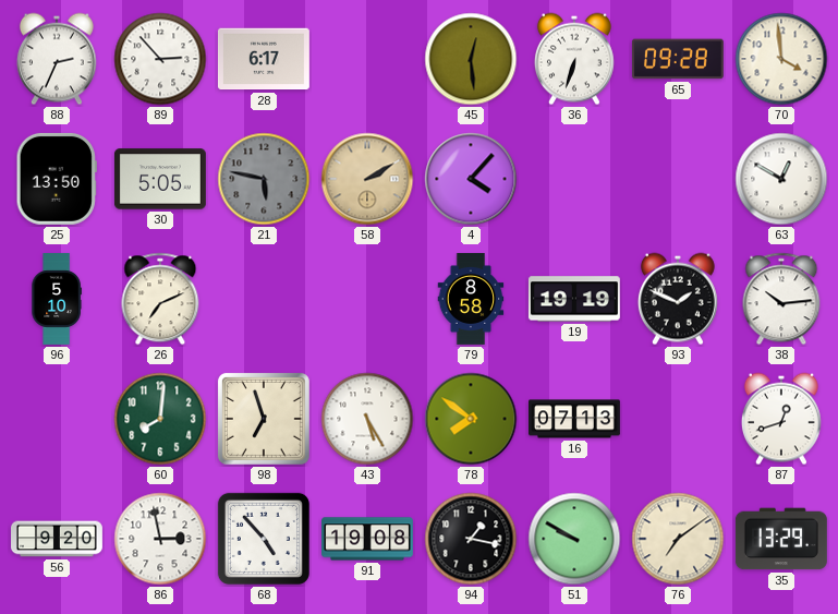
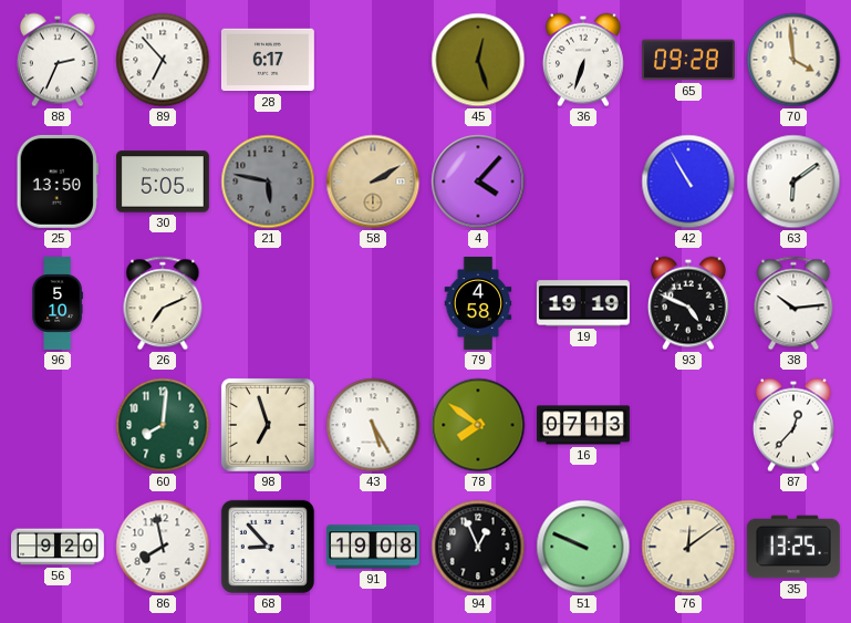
89: 2:53 -> 6:53 (163, 60)
45: 12:29 -> 12:27 (478, 60)
42: none -> 10:55 (688, 181)
63: 12:50 -> 6:09 (793, 181)
79: 8:58 -> 4:58 (478, 304)
93: 1:49 -> 4:49 (688, 303)
87: 12:42 -> 12:37 (793, 425)
86: 2:58 -> 7:58 (163, 547)
68: 4:53 -> 8:53 (268, 547)
94: 1:17 -> 12:56 (478, 547)
51: 9:50 -> 9:49 (583, 547)
76: 7:09 -> 12:09 (688, 547)
35: 13:29 -> 13:25 (793, 547)
